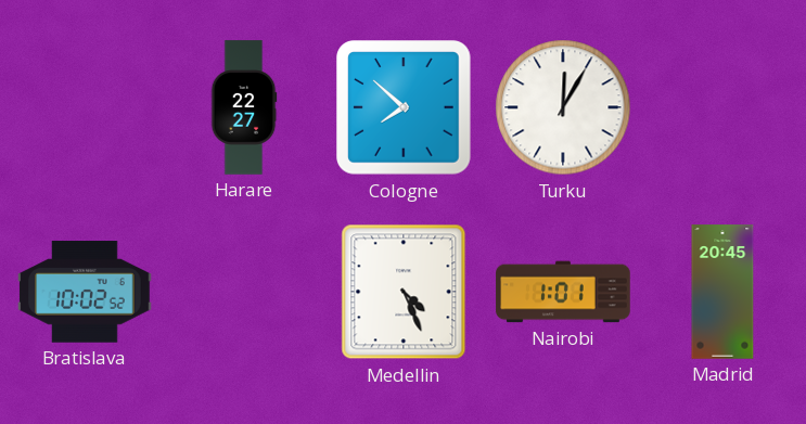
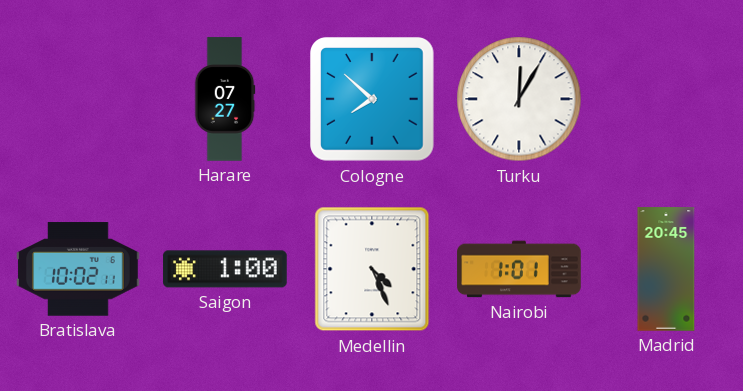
Harare: 22:27 -> 07:27 (225, 99)
Bratislava: 10:02:52 -> 10:02:11 (78, 269)
Saigon: none -> 1:00 (225, 269)
